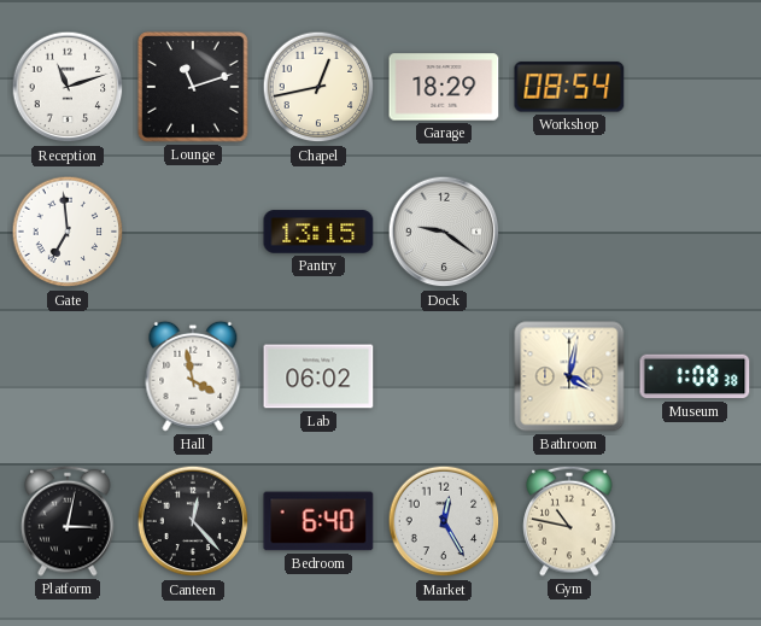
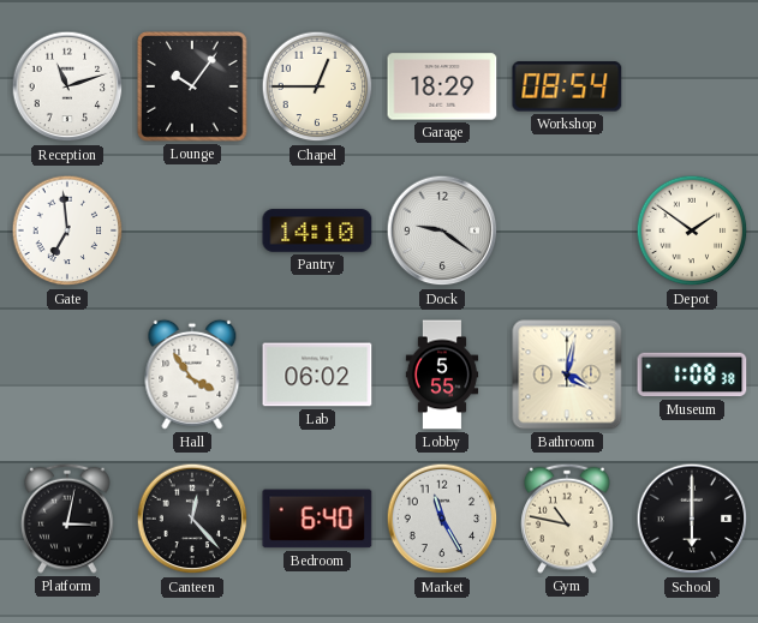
Lounge: 11:12 -> 10:06 (192, 86)
Chapel: 12:43 -> 12:45 (317, 86)
Pantry: 13:15 -> 14:10 (317, 230)
Depot: none -> 1:51 (692, 230)
Hall: 3:58 -> 3:54 (192, 375)
Lobby: none -> 5:55 (442, 375)
Market: 12:25 -> 11:25 (442, 519)
School: none -> 6:00 (692, 519)
